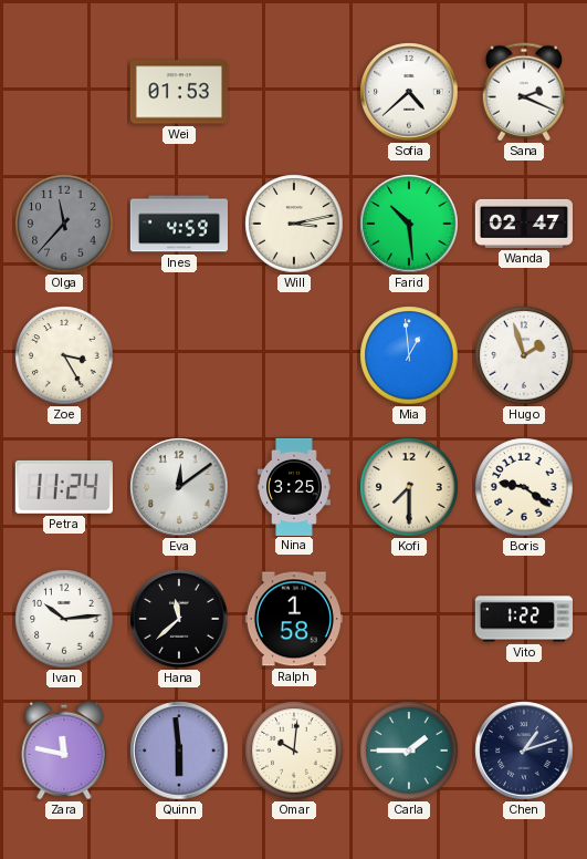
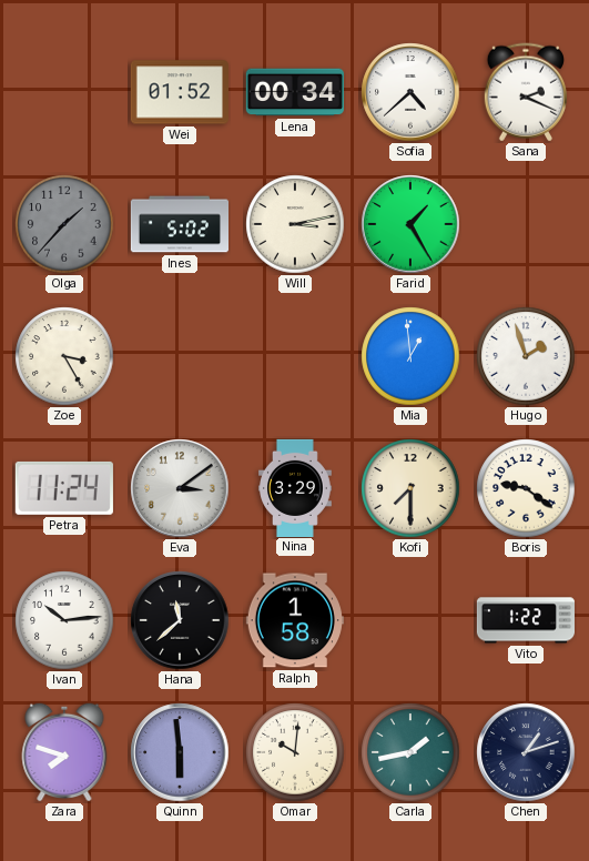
Wei: 01:53 -> 01:52 (180, 92)
Lena: none -> 00:34 (295, 92)
Olga: 11:37 -> 1:37 (64, 224)
Ines: 4:59 -> 5:02 (179, 224)
Farid: 10:29 -> 1:25 (410, 224)
Wanda: 02:47 -> none (523, 224)
Eva: 12:09 -> 3:09 (180, 488)
Nina: 3:25 -> 3:29 (296, 487)
Zara: 11:47 -> 7:48 (64, 752)
Carla: 1:45 -> 1:43 (410, 752)
